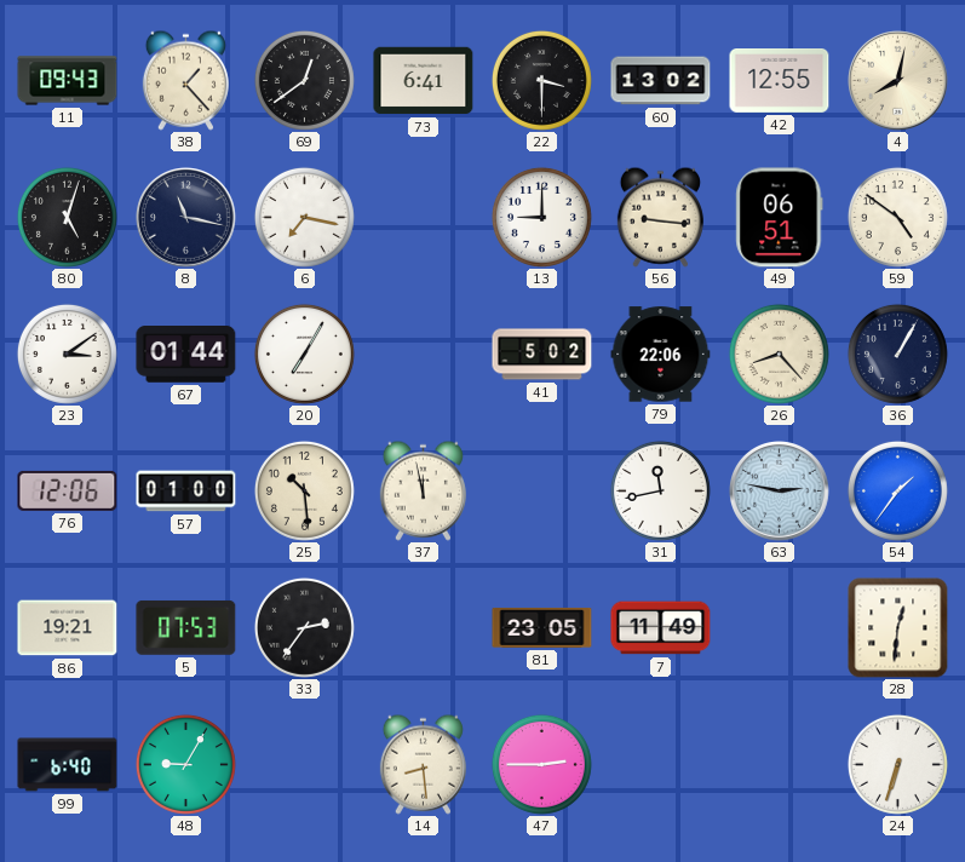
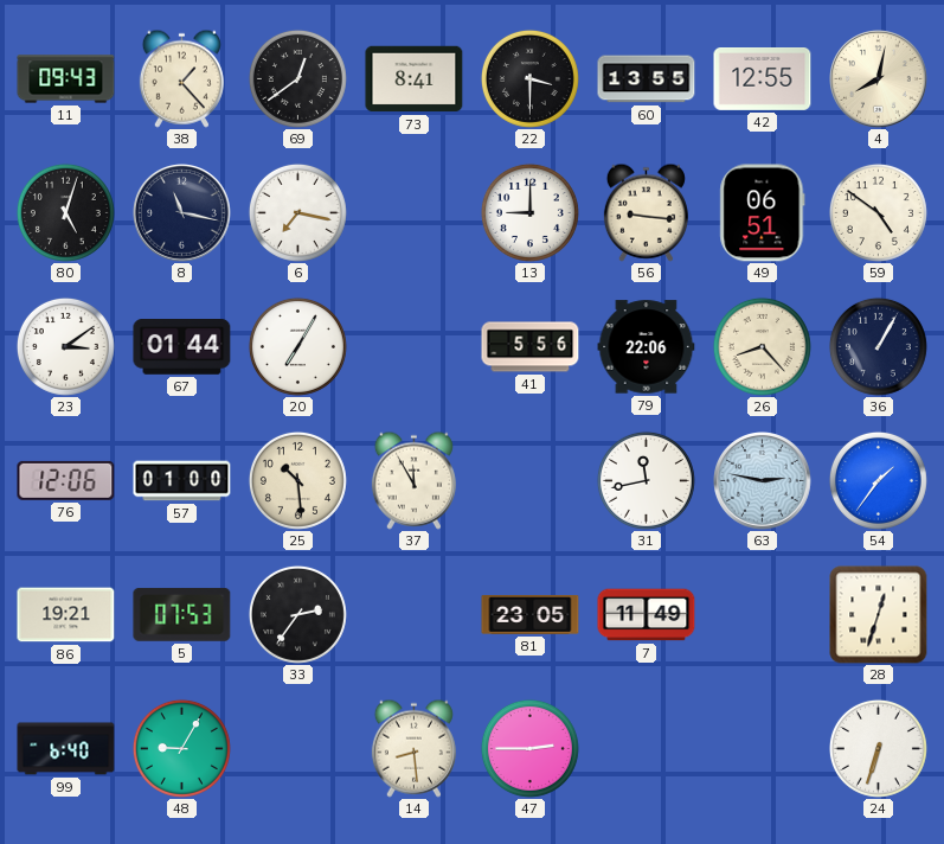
73: 6:41 -> 8:41 (415, 79)
60: 13:02 -> 13:55 (647, 79)
41: 5:02 -> 5:56 (531, 347)
37: 11:58 -> 11:55 (413, 480)
28: 12:31 -> 12:33 (879, 615)
